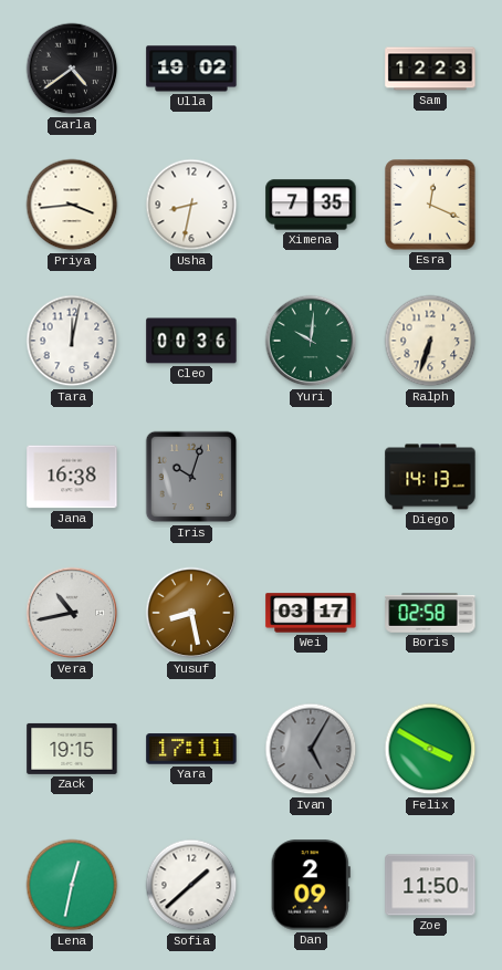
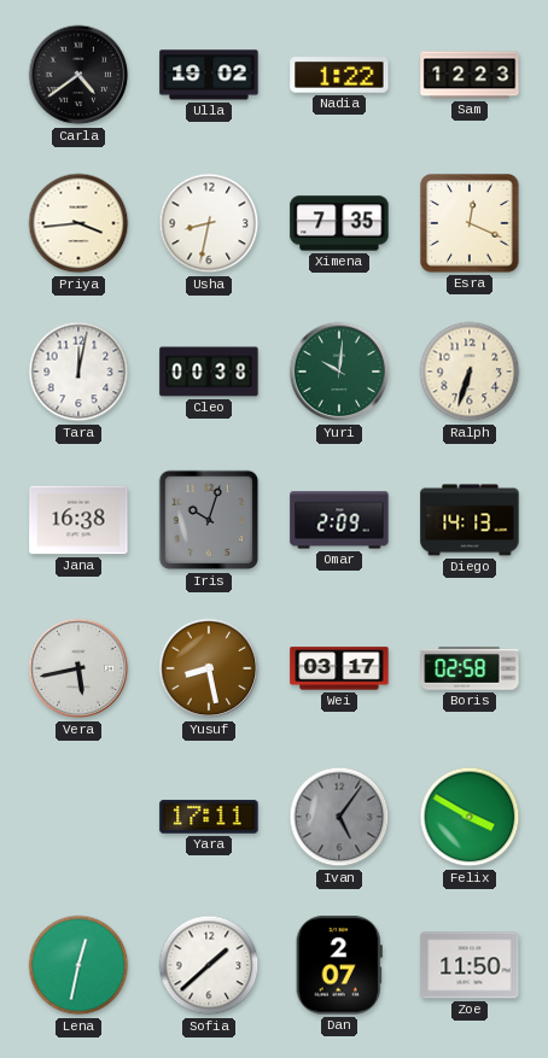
Nadia: none -> 1:22 (339, 75)
Cleo: 00:36 -> 00:38 (209, 372)
Omar: none -> 2:09 (339, 520)
Vera: 10:43 -> 5:43 (78, 668)
Zack: 19:15 -> none (72, 749)
Ivan: 5:05 -> 5:06 (339, 817)
Dan: 2:09 -> 2:07 (339, 965)
